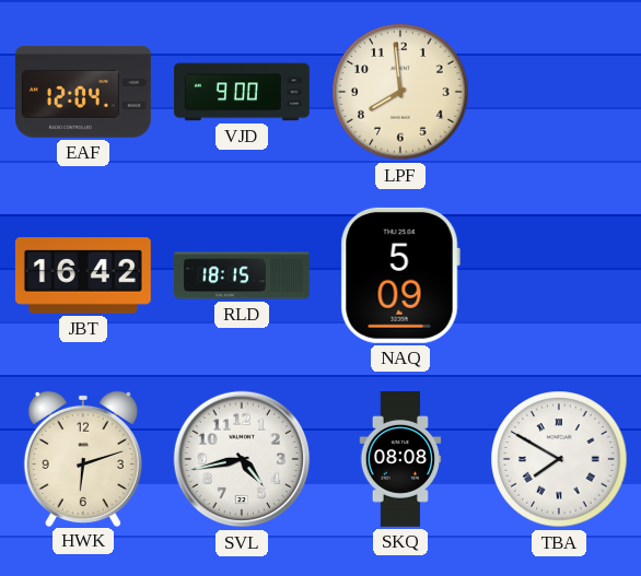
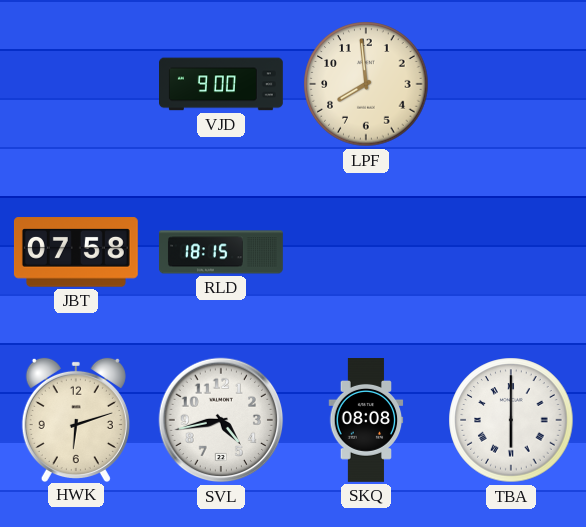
EAF: 12:04 -> none (83, 92)
JBT: 16:42 -> 07:58 (76, 252)
NAQ: 5:09 -> none (400, 275)
TBA: 7:50 -> 6:00 (511, 420)
